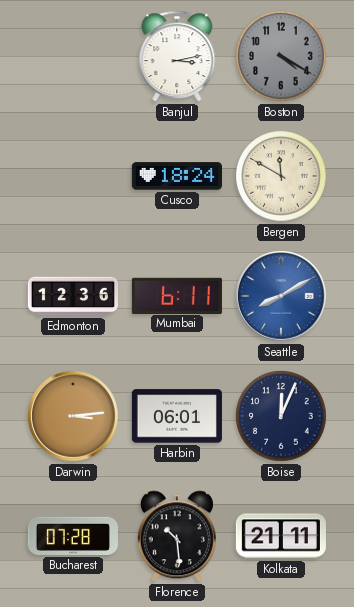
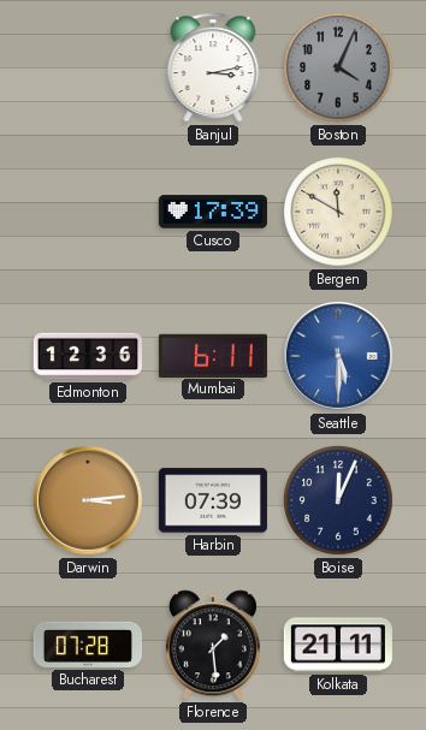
Boston: 4:20 -> 4:04 (338, 67)
Cusco: 18:24 -> 17:39 (213, 212)
Seattle: 8:10 -> 5:30 (338, 356)
Harbin: 06:01 -> 07:39 (213, 500)
Florence: 10:29 -> 1:29 (213, 645)
